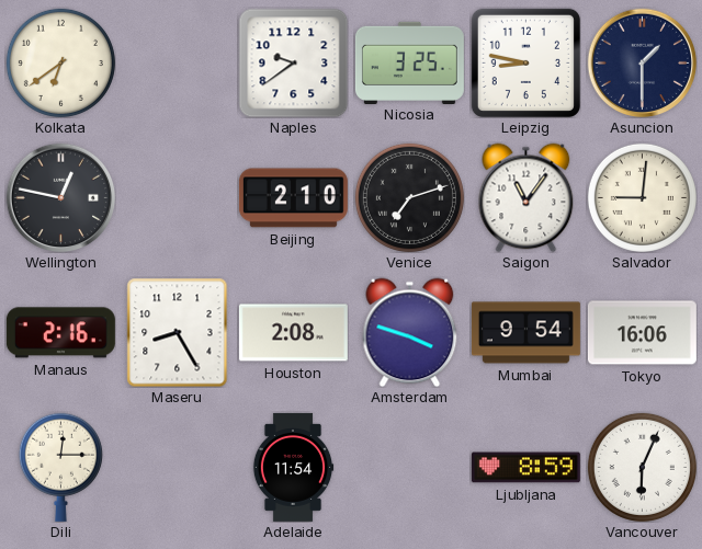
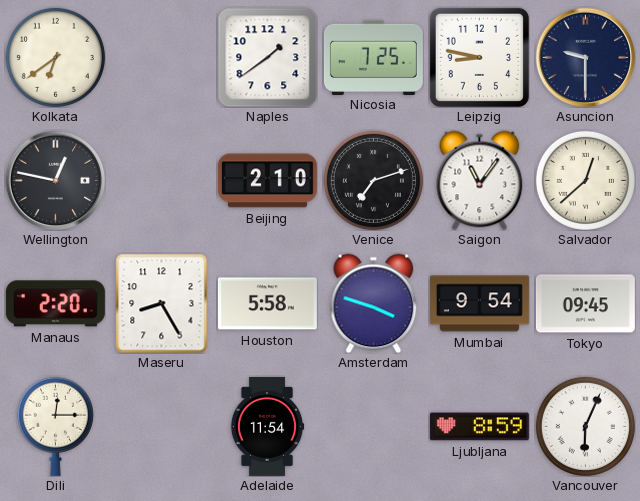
Naples: 9:39 -> 1:39 (267, 57)
Nicosia: 3:25 -> 7:25 (373, 57)
Asuncion: 1:30 -> 9:30 (585, 57)
Salvador: 9:01 -> 12:38 (585, 180)
Manaus: 2:16 -> 2:20 (55, 304)
Houston: 2:08 -> 5:58 (267, 304)
Tokyo: 16:06 -> 09:45 (585, 304)
